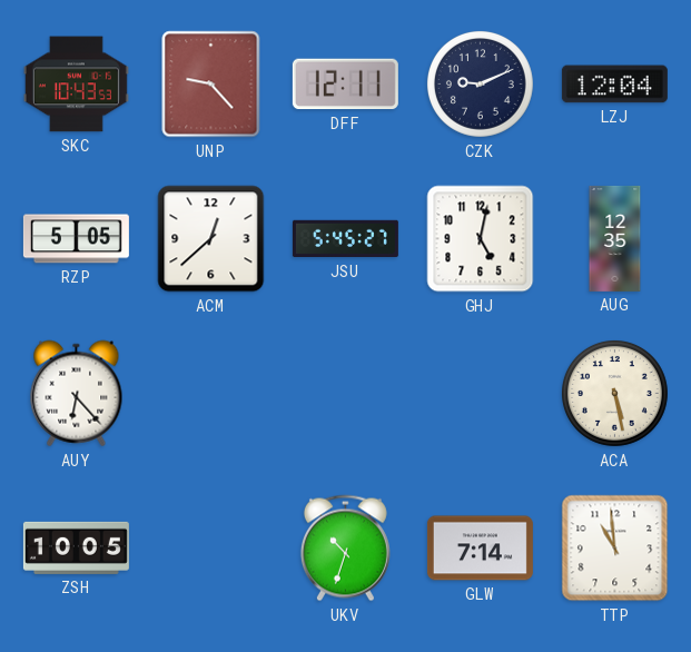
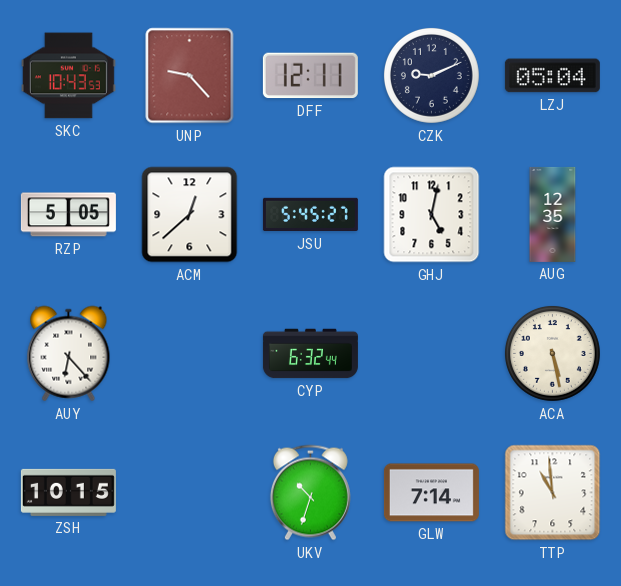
LZJ: 12:04 -> 05:04 (552, 76)
CYP: none -> 6:32 (310, 354)
ZSH: 10:05 -> 10:15 (68, 492)
